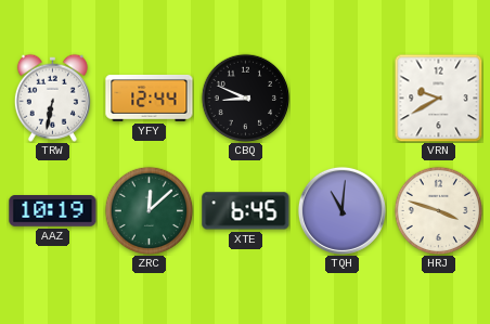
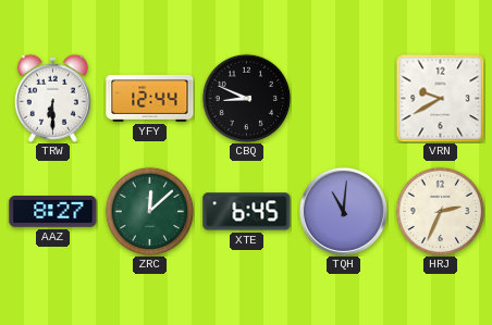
TRW: 6:32 -> 6:30 (52, 98)
AAZ: 10:19 -> 8:27 (53, 212)
HRJ: 3:48 -> 2:34 (440, 211)
